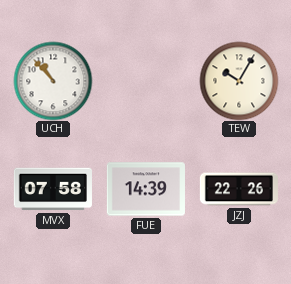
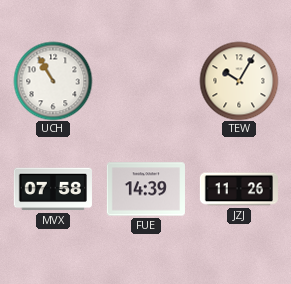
UCH: 10:53 -> 10:55 (53, 81)
JZJ: 22:26 -> 11:26 (239, 189)
